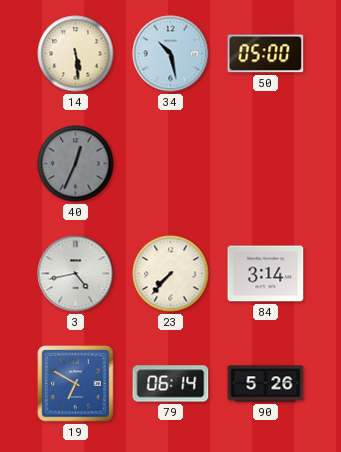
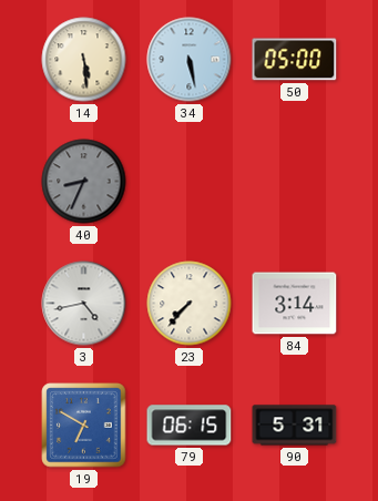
34: 10:28 -> 5:28 (190, 60)
40: 12:34 -> 8:34 (84, 182)
79: 06:14 -> 06:15 (190, 426)
90: 5:26 -> 5:31 (295, 426)
